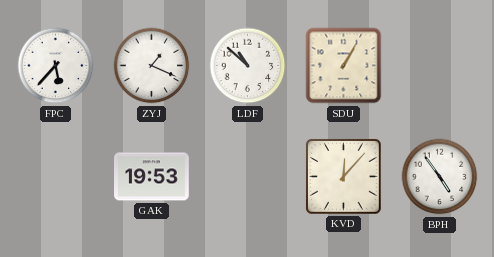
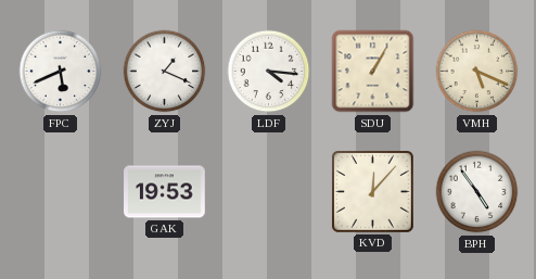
FPC: 5:37 -> 5:41 (61, 72)
LDF: 10:52 -> 4:16 (269, 72)
VMH: none -> 5:19 (477, 72)
